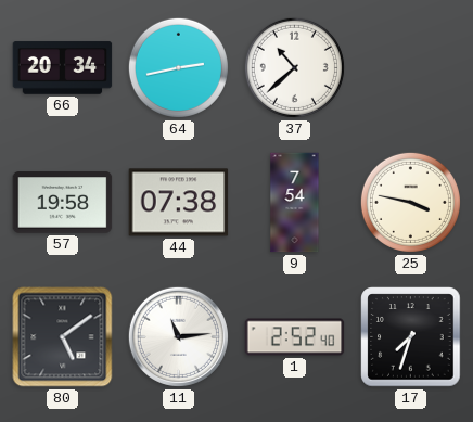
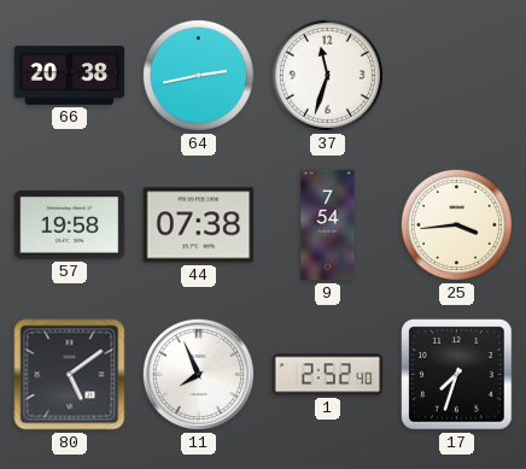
66: 20:34 -> 20:38 (70, 76)
37: 10:38 -> 11:33 (327, 75)
25: 3:47 -> 3:44 (456, 224)
11: 11:14 -> 7:56 (198, 374)
